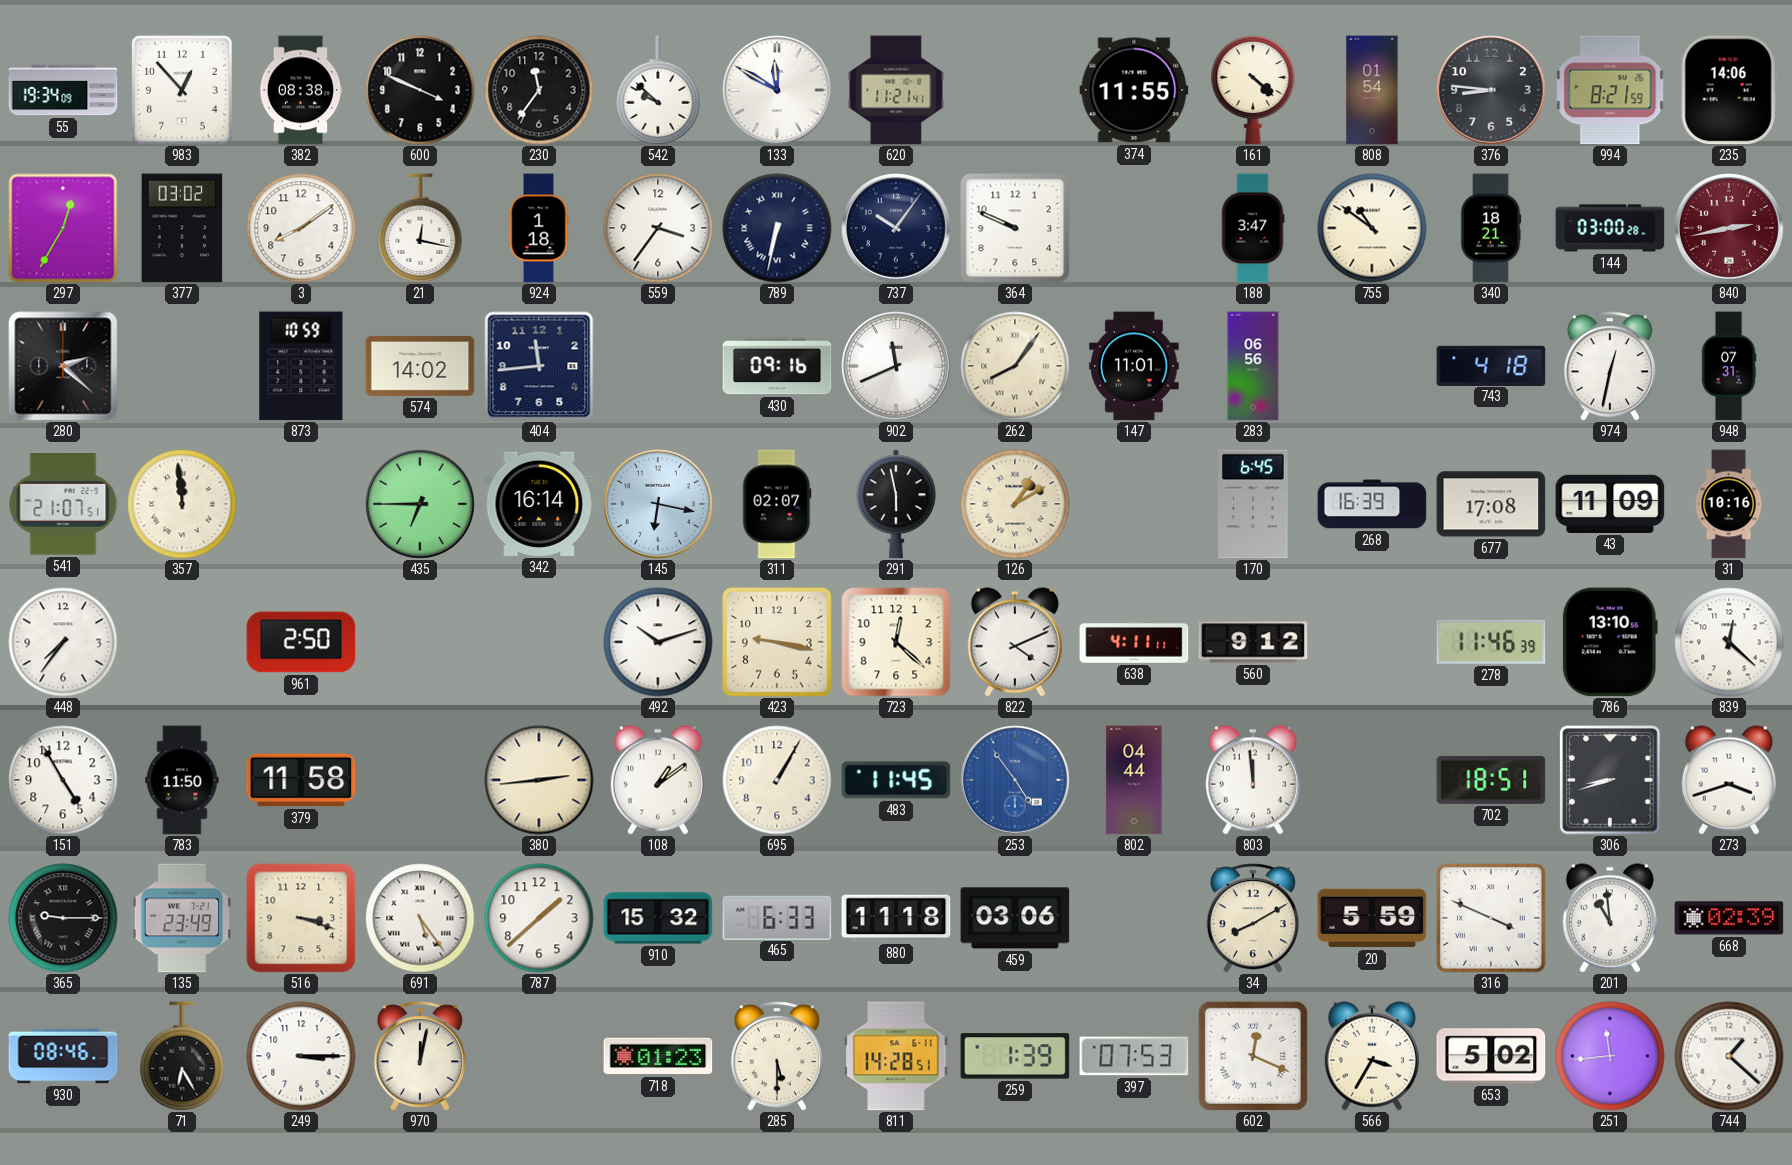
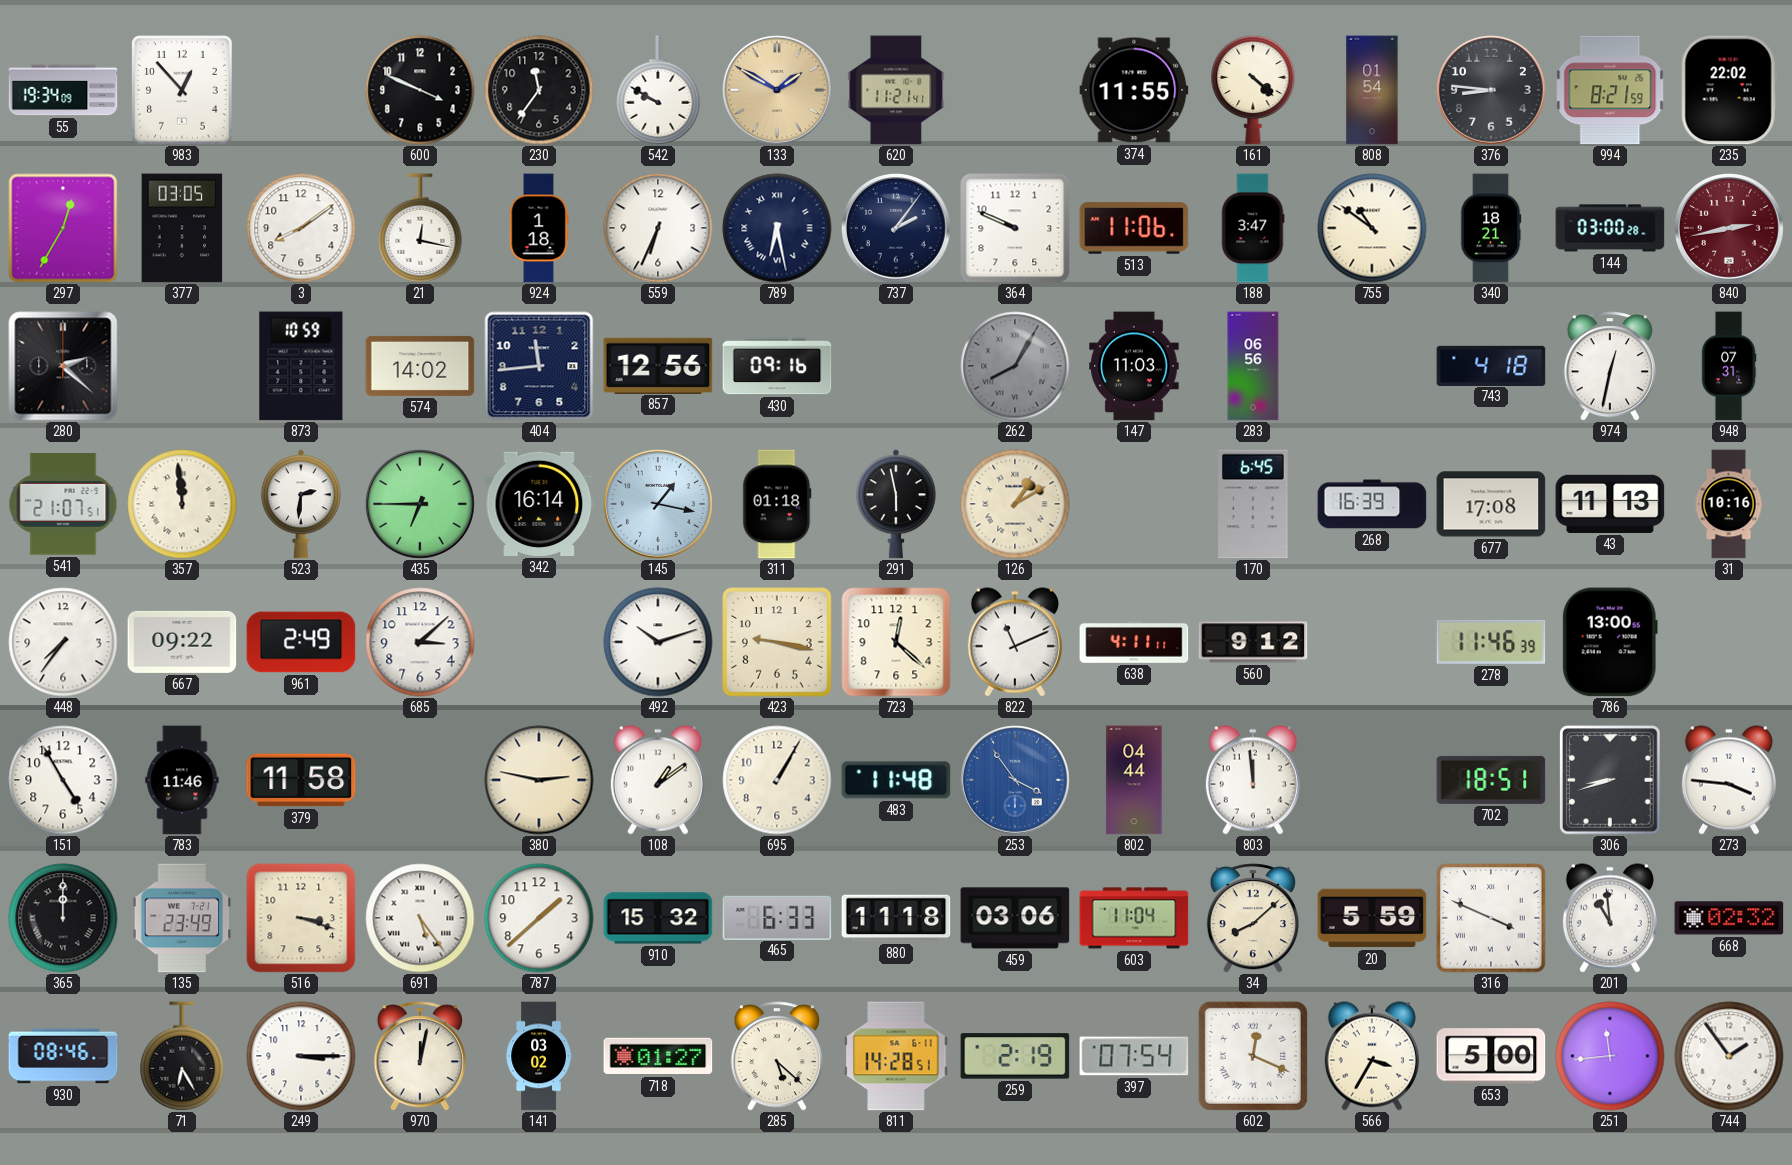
382: 08:38 -> none (301, 90)
542: 9:52 -> 9:50 (658, 90)
133: 11:50 -> 1:50 (778, 91)
133 dial: white -> champagne (778, 91)
235: 14:06 -> 22:02 (1729, 90)
377: 03:02 -> 03:05 (182, 228)
559: 3:36 -> 6:34 (658, 228)
789: 6:32 -> 6:28 (777, 228)
737: 10:06 -> 2:06 (897, 229)
513: none -> 11:06 (1134, 228)
857: none -> 12:56 (658, 365)
902: 11:41 -> none (897, 367)
262: 8:06 -> 8:05 (1015, 366)
262 dial: cream -> grey (1015, 366)
147: 11:01 -> 11:03 (1134, 366)
523: none -> 2:31 (301, 504)
145: 6:17 -> 1:17 (659, 505)
311: 02:07 -> 01:18 (777, 504)
43: 11:09 -> 11:13 (1610, 504)
667: none -> 09:22 (182, 642)
961: 2:50 -> 2:49 (301, 642)
685: none -> 3:08 (420, 642)
822: 4:11 -> 11:11 (1015, 642)
786: 13:10 -> 13:00 (1610, 642)
839: 12:22 -> none (1729, 642)
783: 11:50 -> 11:46 (182, 780)
380: 2:44 -> 2:47 (539, 780)
483: 11:45 -> 11:48 (896, 780)
253: 4:54 -> 3:54 (1016, 781)
273: 3:42 -> 3:46 (1729, 780)
365: 9:15 -> 12:00 (63, 918)
603: none -> 11:04 (1134, 918)
34: 8:10 -> 8:08 (1253, 918)
668: 02:39 -> 02:32 (1729, 918)
141: none -> 03:02 (539, 1056)
718: 01:23 -> 01:27 (658, 1056)
285: 5:30 -> 5:22 (777, 1056)
259: 1:39 -> 2:19 (1015, 1056)
397: 07:53 -> 07:54 (1134, 1056)
653: 5:02 -> 5:00 (1491, 1056)
744: 1:22 -> 1:54 (1729, 1056)
